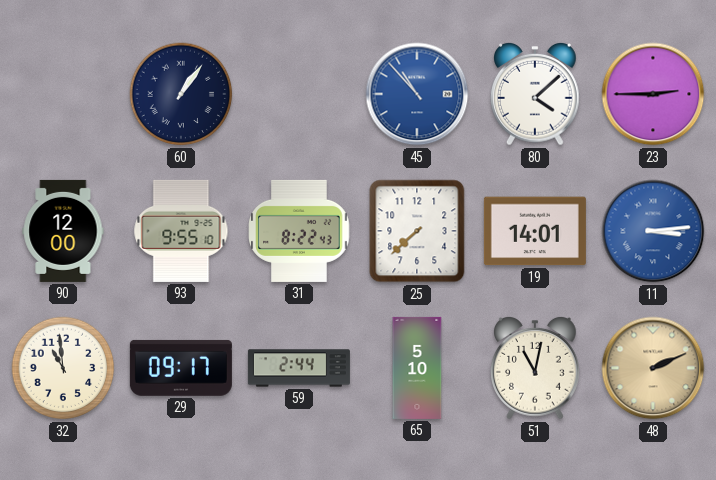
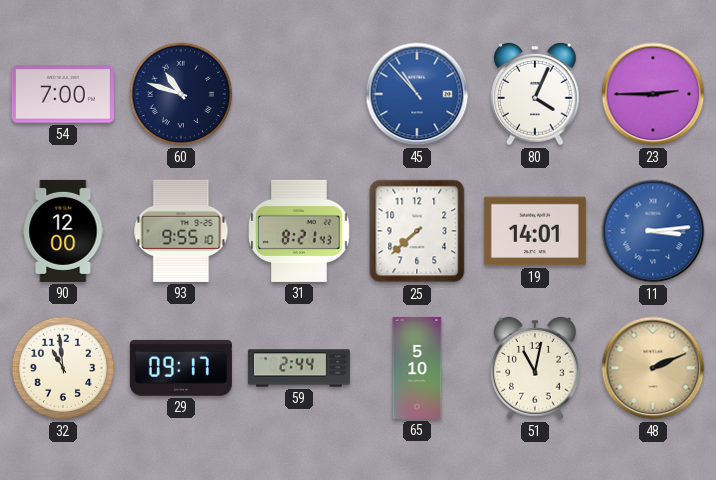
54: none -> 7:00 (63, 94)
60: 1:06 -> 10:48 (181, 94)
80: 4:08 -> 4:04 (535, 94)
31: 8:22 -> 8:21 (299, 231)
